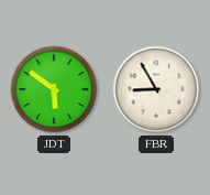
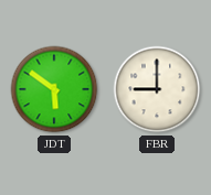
FBR: 8:55 -> 9:00 (157, 89)
